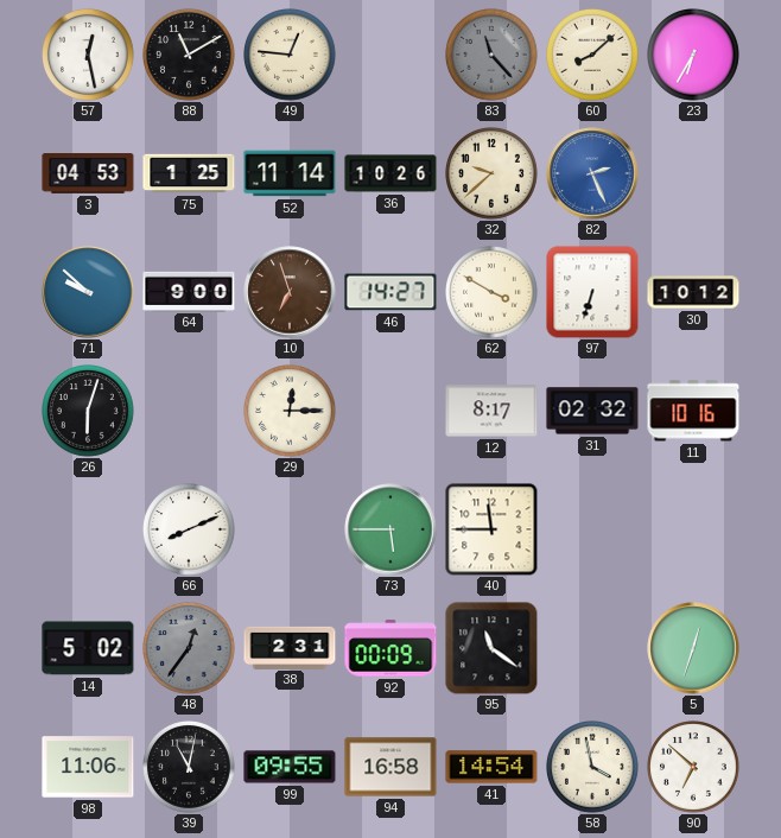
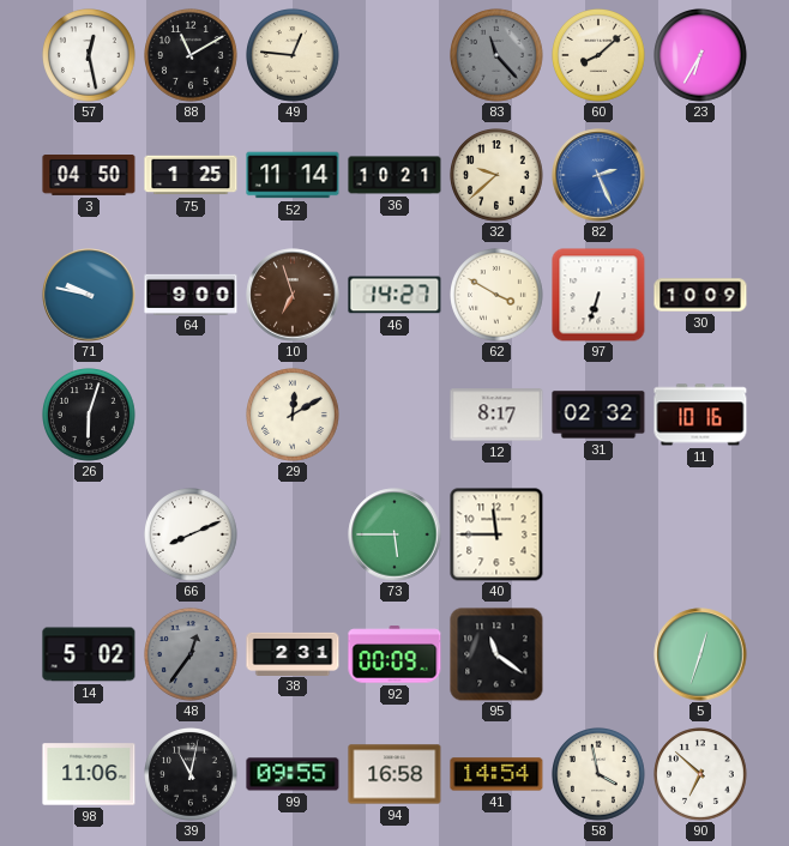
3: 04:53 -> 04:50 (89, 176)
36: 10:26 -> 10:21 (394, 175)
71: 9:52 -> 9:47 (89, 295)
30: 10:12 -> 10:09 (700, 295)
29: 12:15 -> 12:10 (294, 416)
